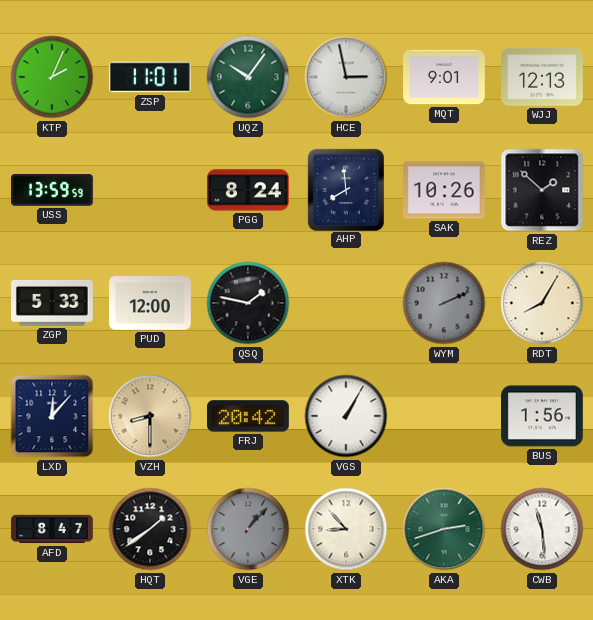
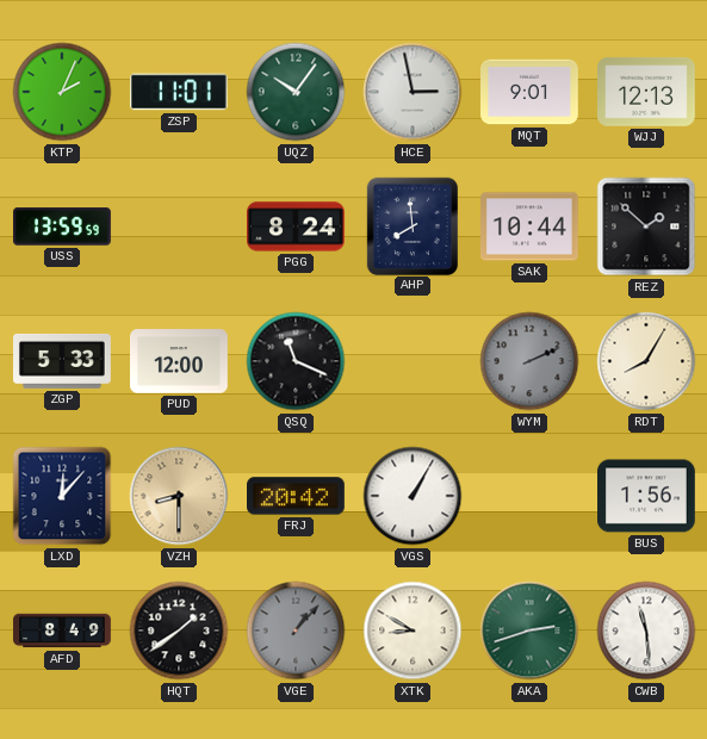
SAK: 10:26 -> 10:44 (531, 226)
QSQ: 1:47 -> 11:19 (296, 361)
AFD: 8:47 -> 8:49 (63, 631)
XTK: 8:53 -> 8:50 (413, 631)
